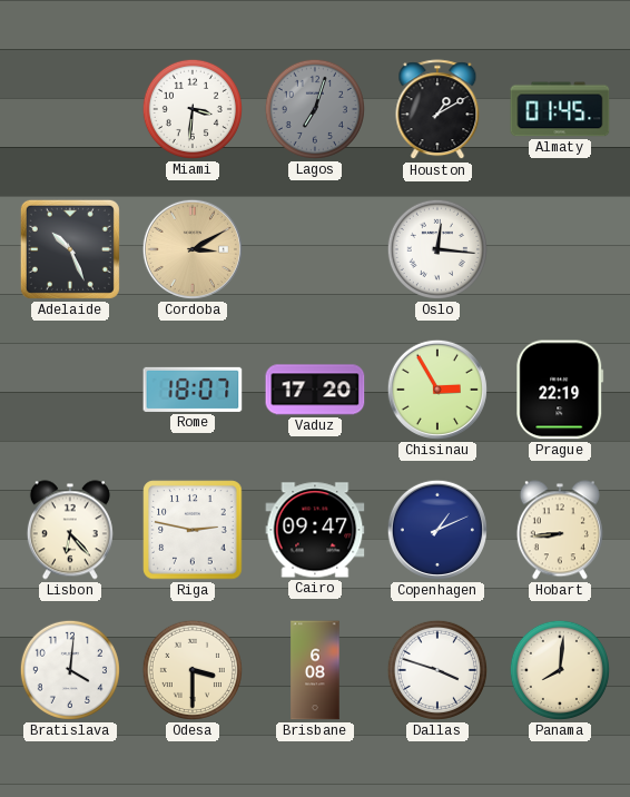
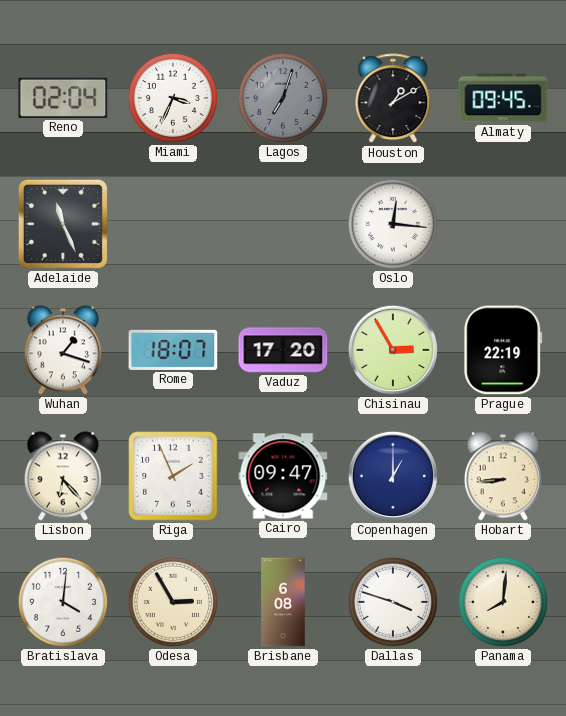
Reno: none -> 02:04 (63, 98)
Miami: 3:31 -> 3:34 (173, 98)
Almaty: 01:45 -> 09:45 (503, 98)
Adelaide: 10:26 -> 11:26 (63, 224)
Cordoba: 3:10 -> none (193, 249)
Wuhan: none -> 1:18 (63, 350)
Riga: 2:47 -> 1:56 (173, 476)
Copenhagen: 1:11 -> 1:00 (393, 476)
Odesa: 3:30 -> 2:55 (173, 602)
